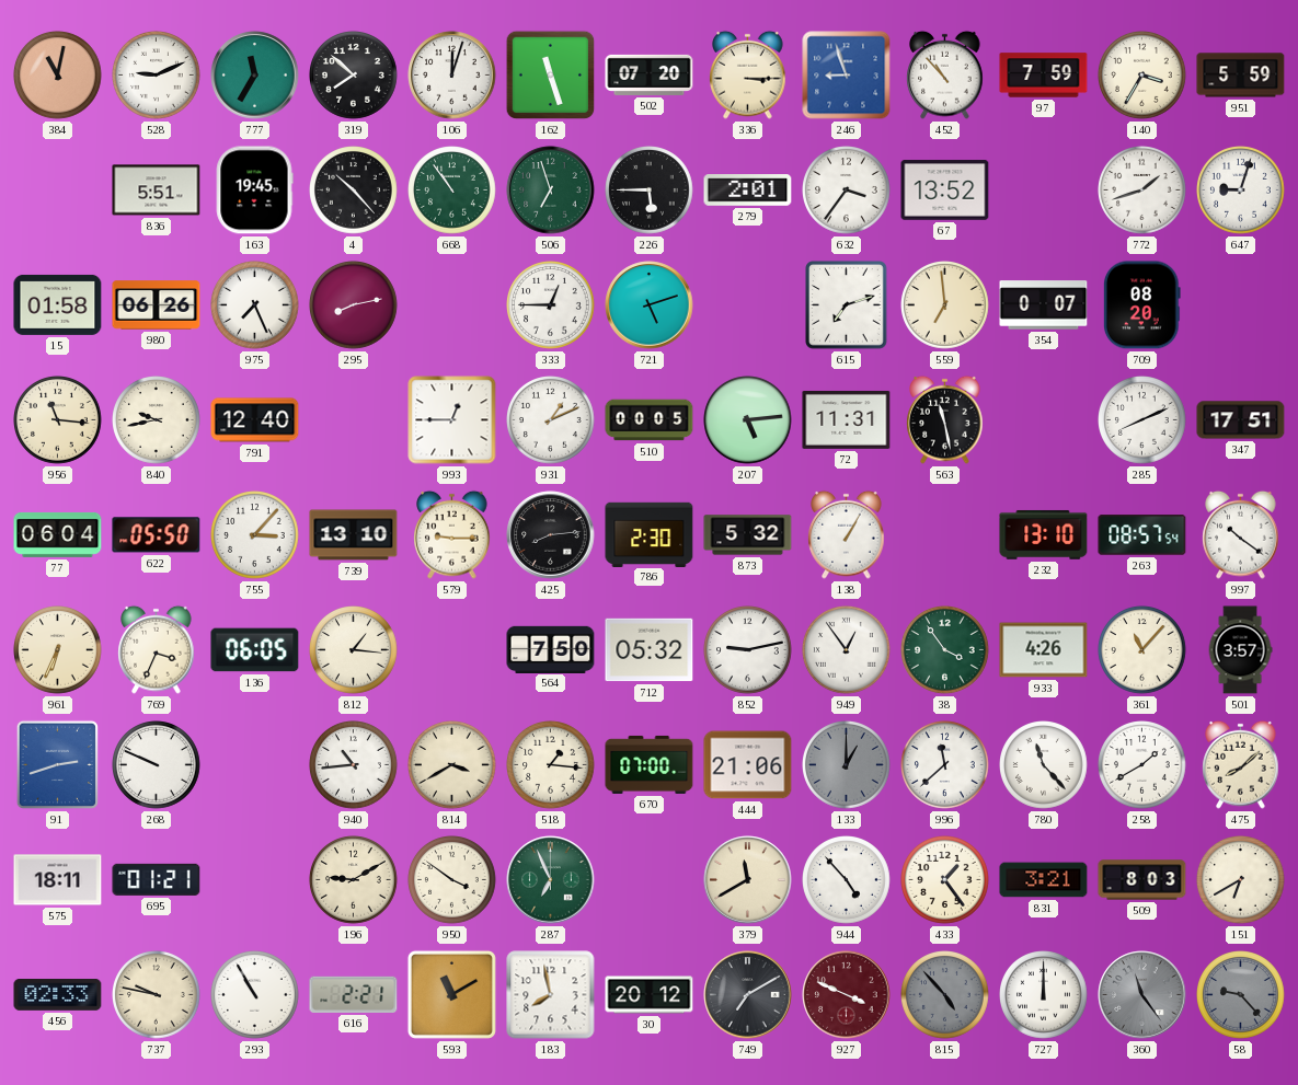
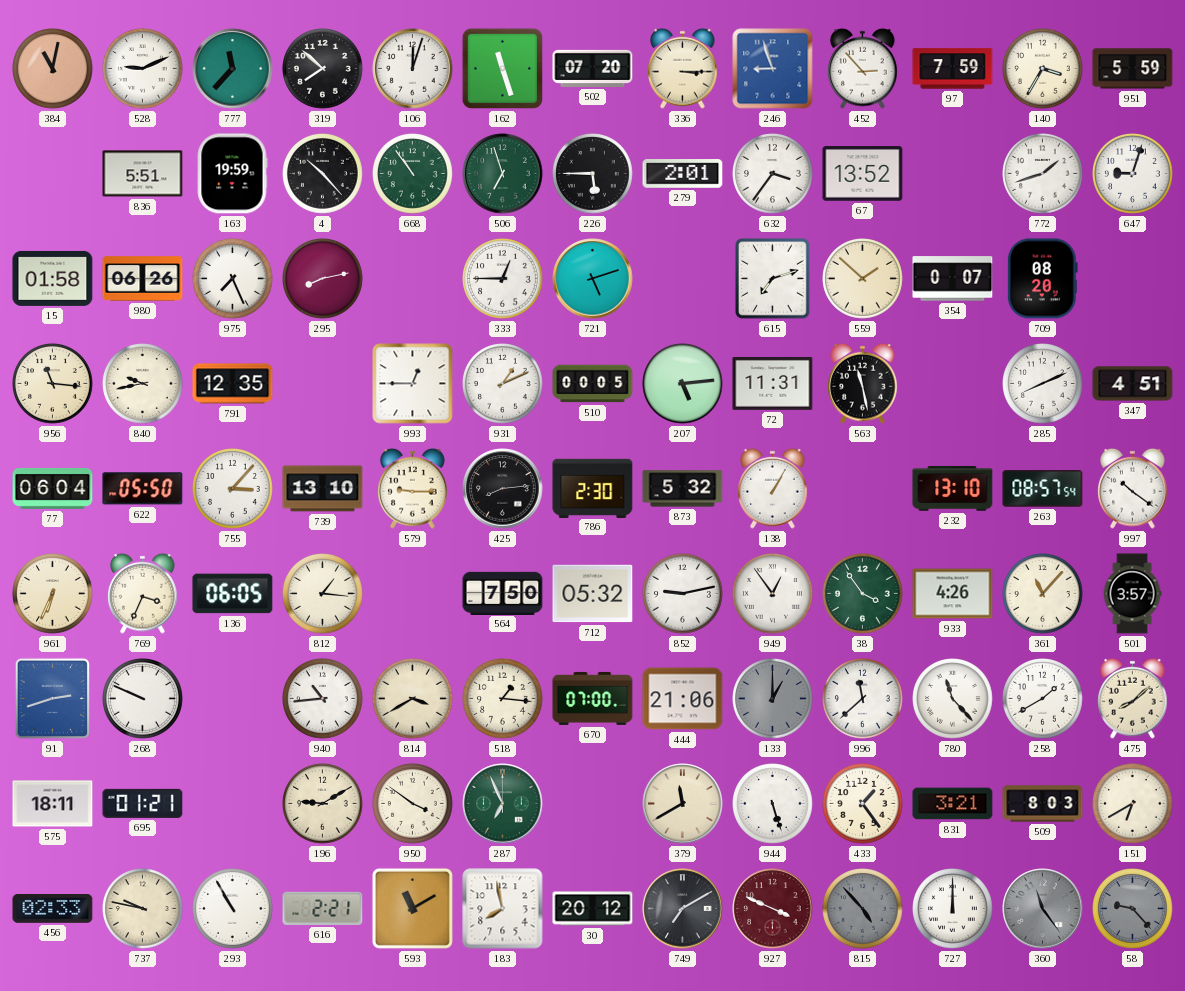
777: 11:35 -> 11:37 (233, 69)
452: 10:53 -> 2:53 (863, 68)
163: 19:45 -> 19:59 (232, 174)
559: 6:59 -> 1:52 (863, 279)
791: 12:40 -> 12:35 (233, 384)
347: 17:51 -> 4:51 (1133, 384)
944: 4:53 -> 5:27 (773, 804)
